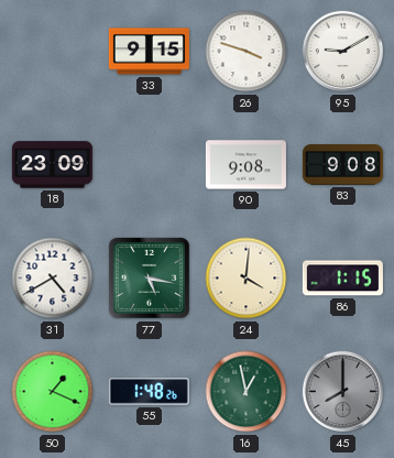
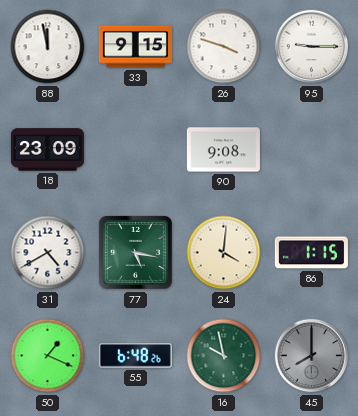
88: none -> 11:58 (48, 47)
95: 9:10 -> 9:15 (312, 47)
83: 9:08 -> none (342, 165)
55: 1:48 -> 6:48 (135, 356)
16: 12:58 -> 9:58 (224, 356)
